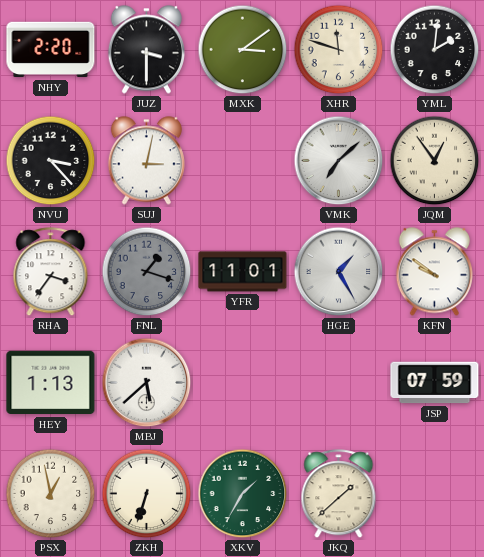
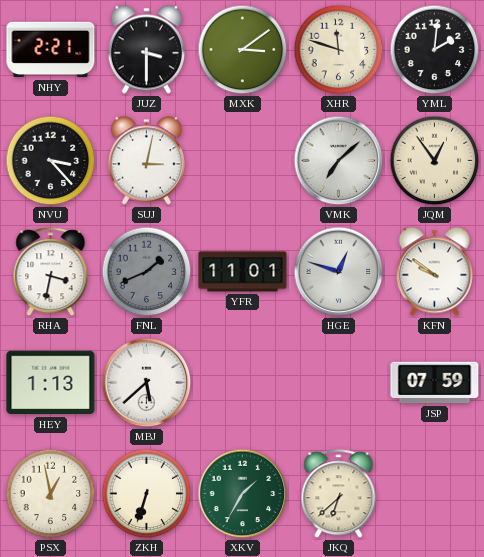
NHY: 2:20 -> 2:21 (51, 50)
RHA: 3:36 -> 3:32 (51, 272)
FNL: 1:18 -> 1:41 (147, 272)
HGE: 1:25 -> 12:48 (339, 272)
JKQ: 1:38 -> 6:38 (339, 494)
